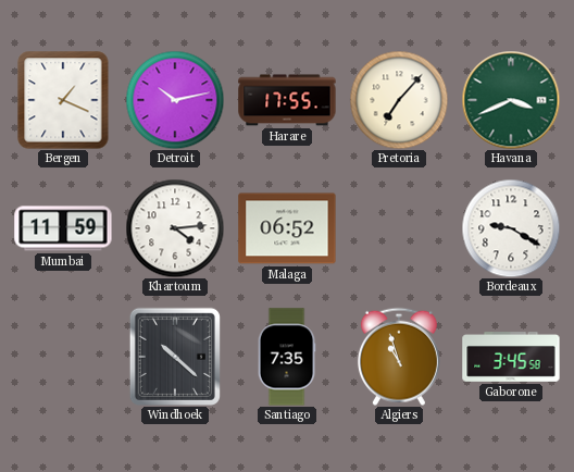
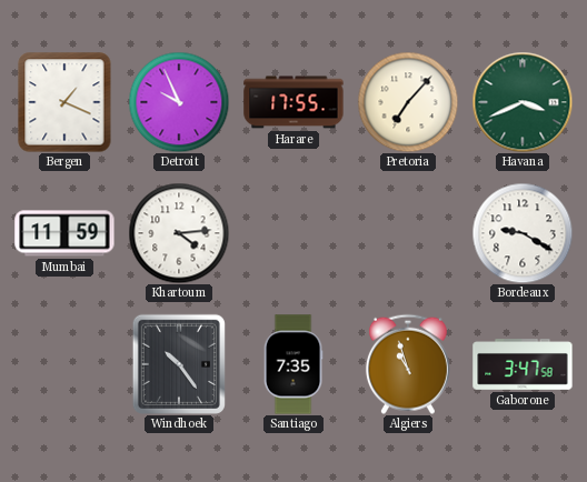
Detroit: 10:13 -> 9:56 (179, 102)
Malaga: 06:52 -> none (287, 228)
Windhoek: 10:22 -> 10:24 (179, 364)
Gaborone: 3:45 -> 3:47 (523, 364)
